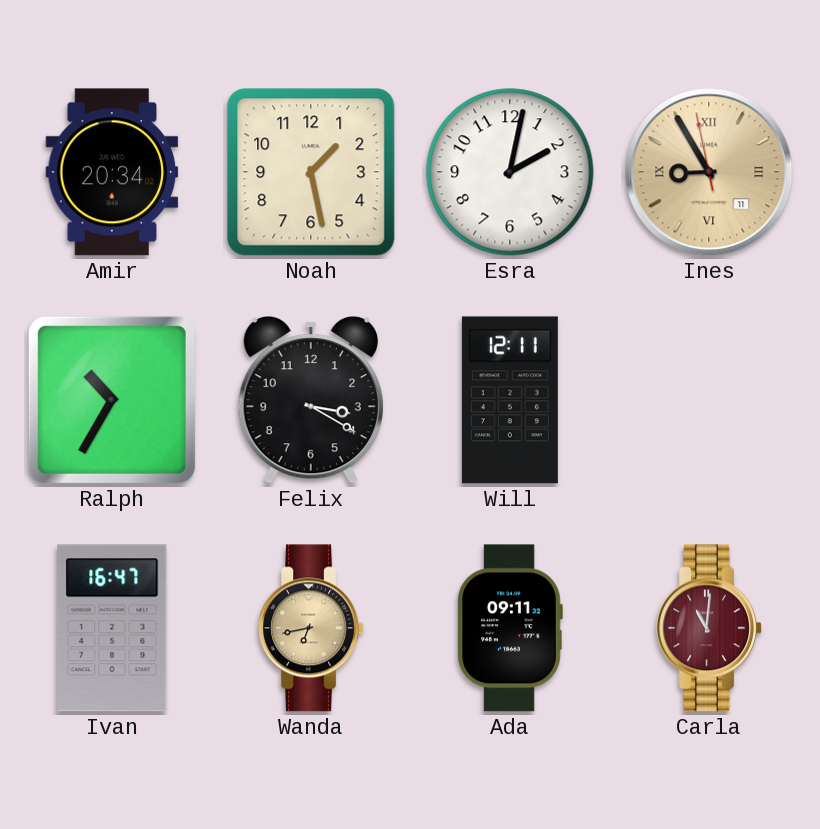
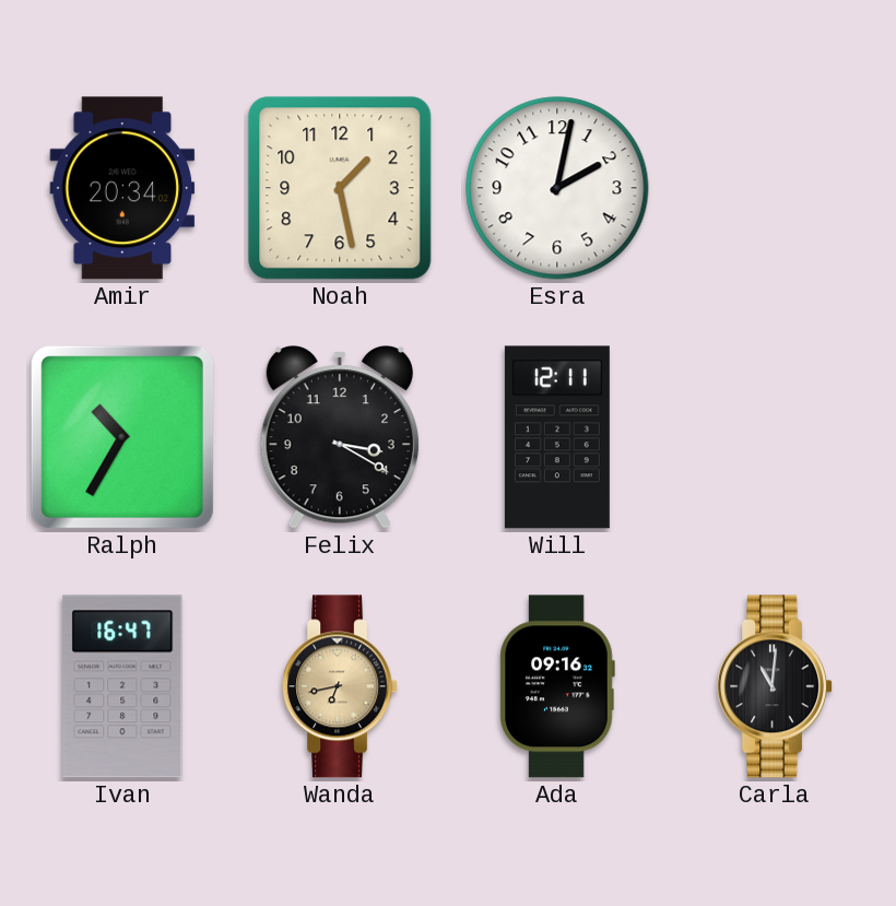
Ines: 8:54 -> none (709, 172)
Ada: 09:11 -> 09:16 (557, 686)
Carla dial: burgundy -> black (775, 686)
